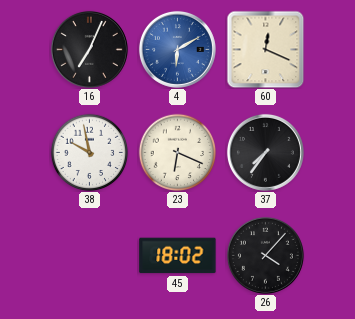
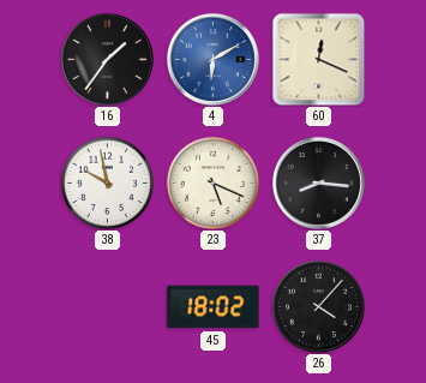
16: 7:04 -> 1:36 (107, 59)
23: 6:19 -> 5:19 (212, 182)
37: 7:36 -> 8:16 (318, 182)
